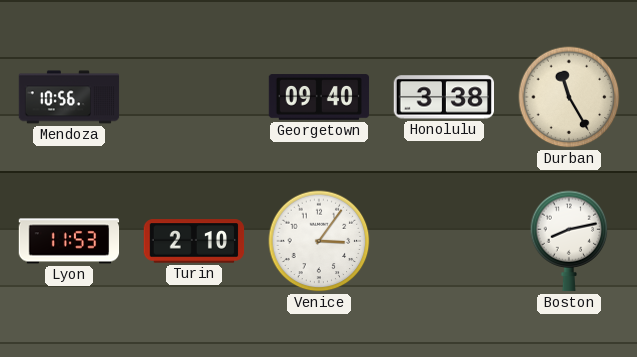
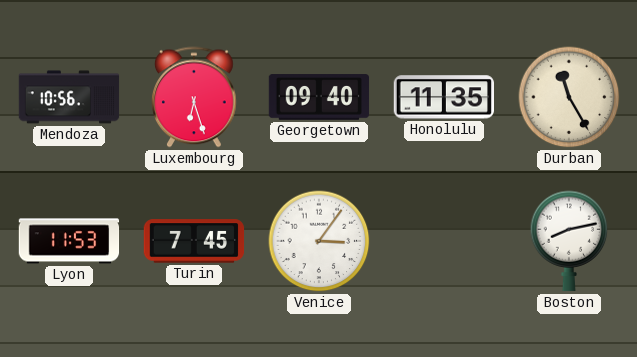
Luxembourg: none -> 6:27 (194, 97)
Honolulu: 3:38 -> 11:35 (444, 97)
Turin: 2:10 -> 7:45 (194, 241)
